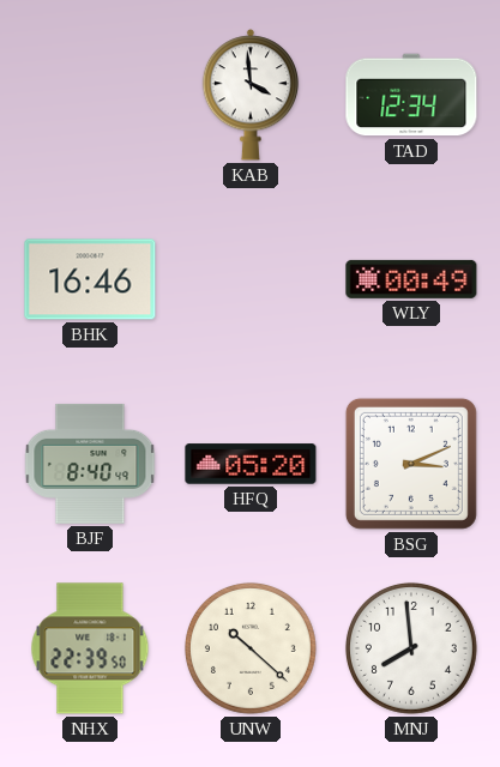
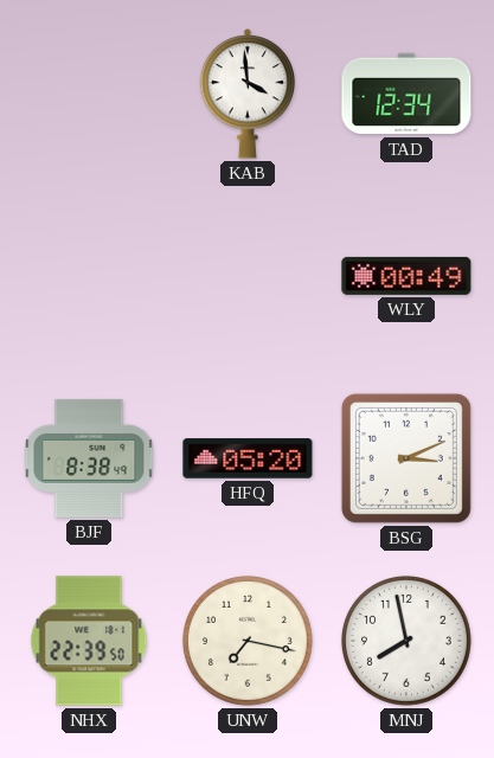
BHK: 16:46 -> none (90, 279)
BJF: 8:40 -> 8:38 (89, 458)
UNW: 10:22 -> 7:17 (248, 641)
MNJ: 7:59 -> 7:58 (406, 641)
